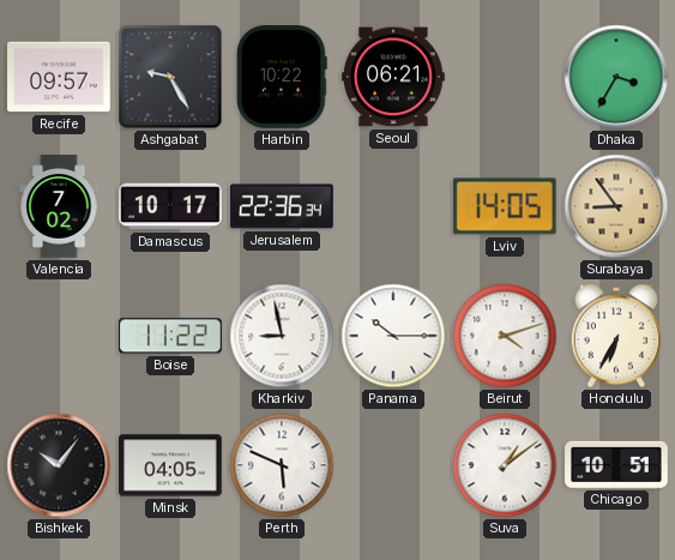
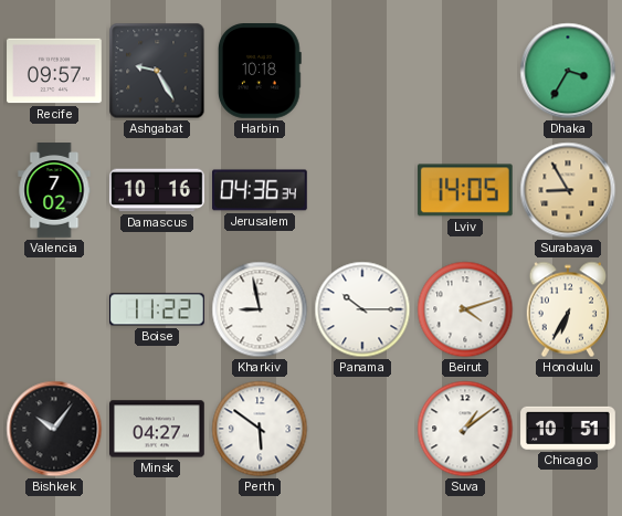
Harbin: 10:22 -> 10:18 (260, 72)
Seoul: 06:21 -> none (394, 77)
Damascus: 10:17 -> 10:16 (157, 190)
Jerusalem: 22:36 -> 04:36 (261, 190)
Surabaya: 8:54 -> 8:55 (568, 190)
Minsk: 04:05 -> 04:27 (158, 429)
Perth: 5:49 -> 5:51 (260, 429)
